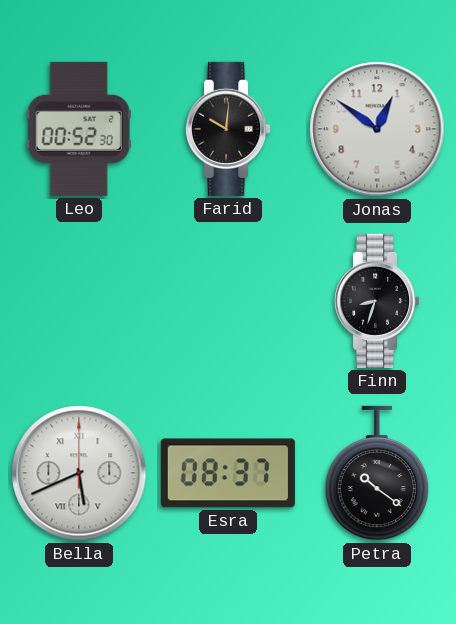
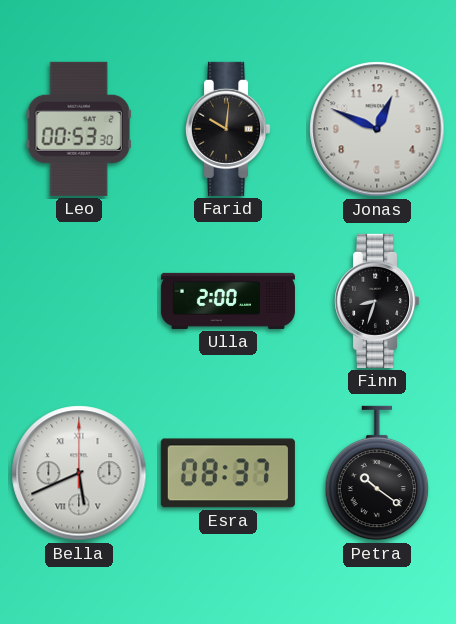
Leo: 00:52 -> 00:53 (79, 129)
Jonas: 12:51 -> 12:49 (377, 129)
Ulla: none -> 2:00 (228, 301)
